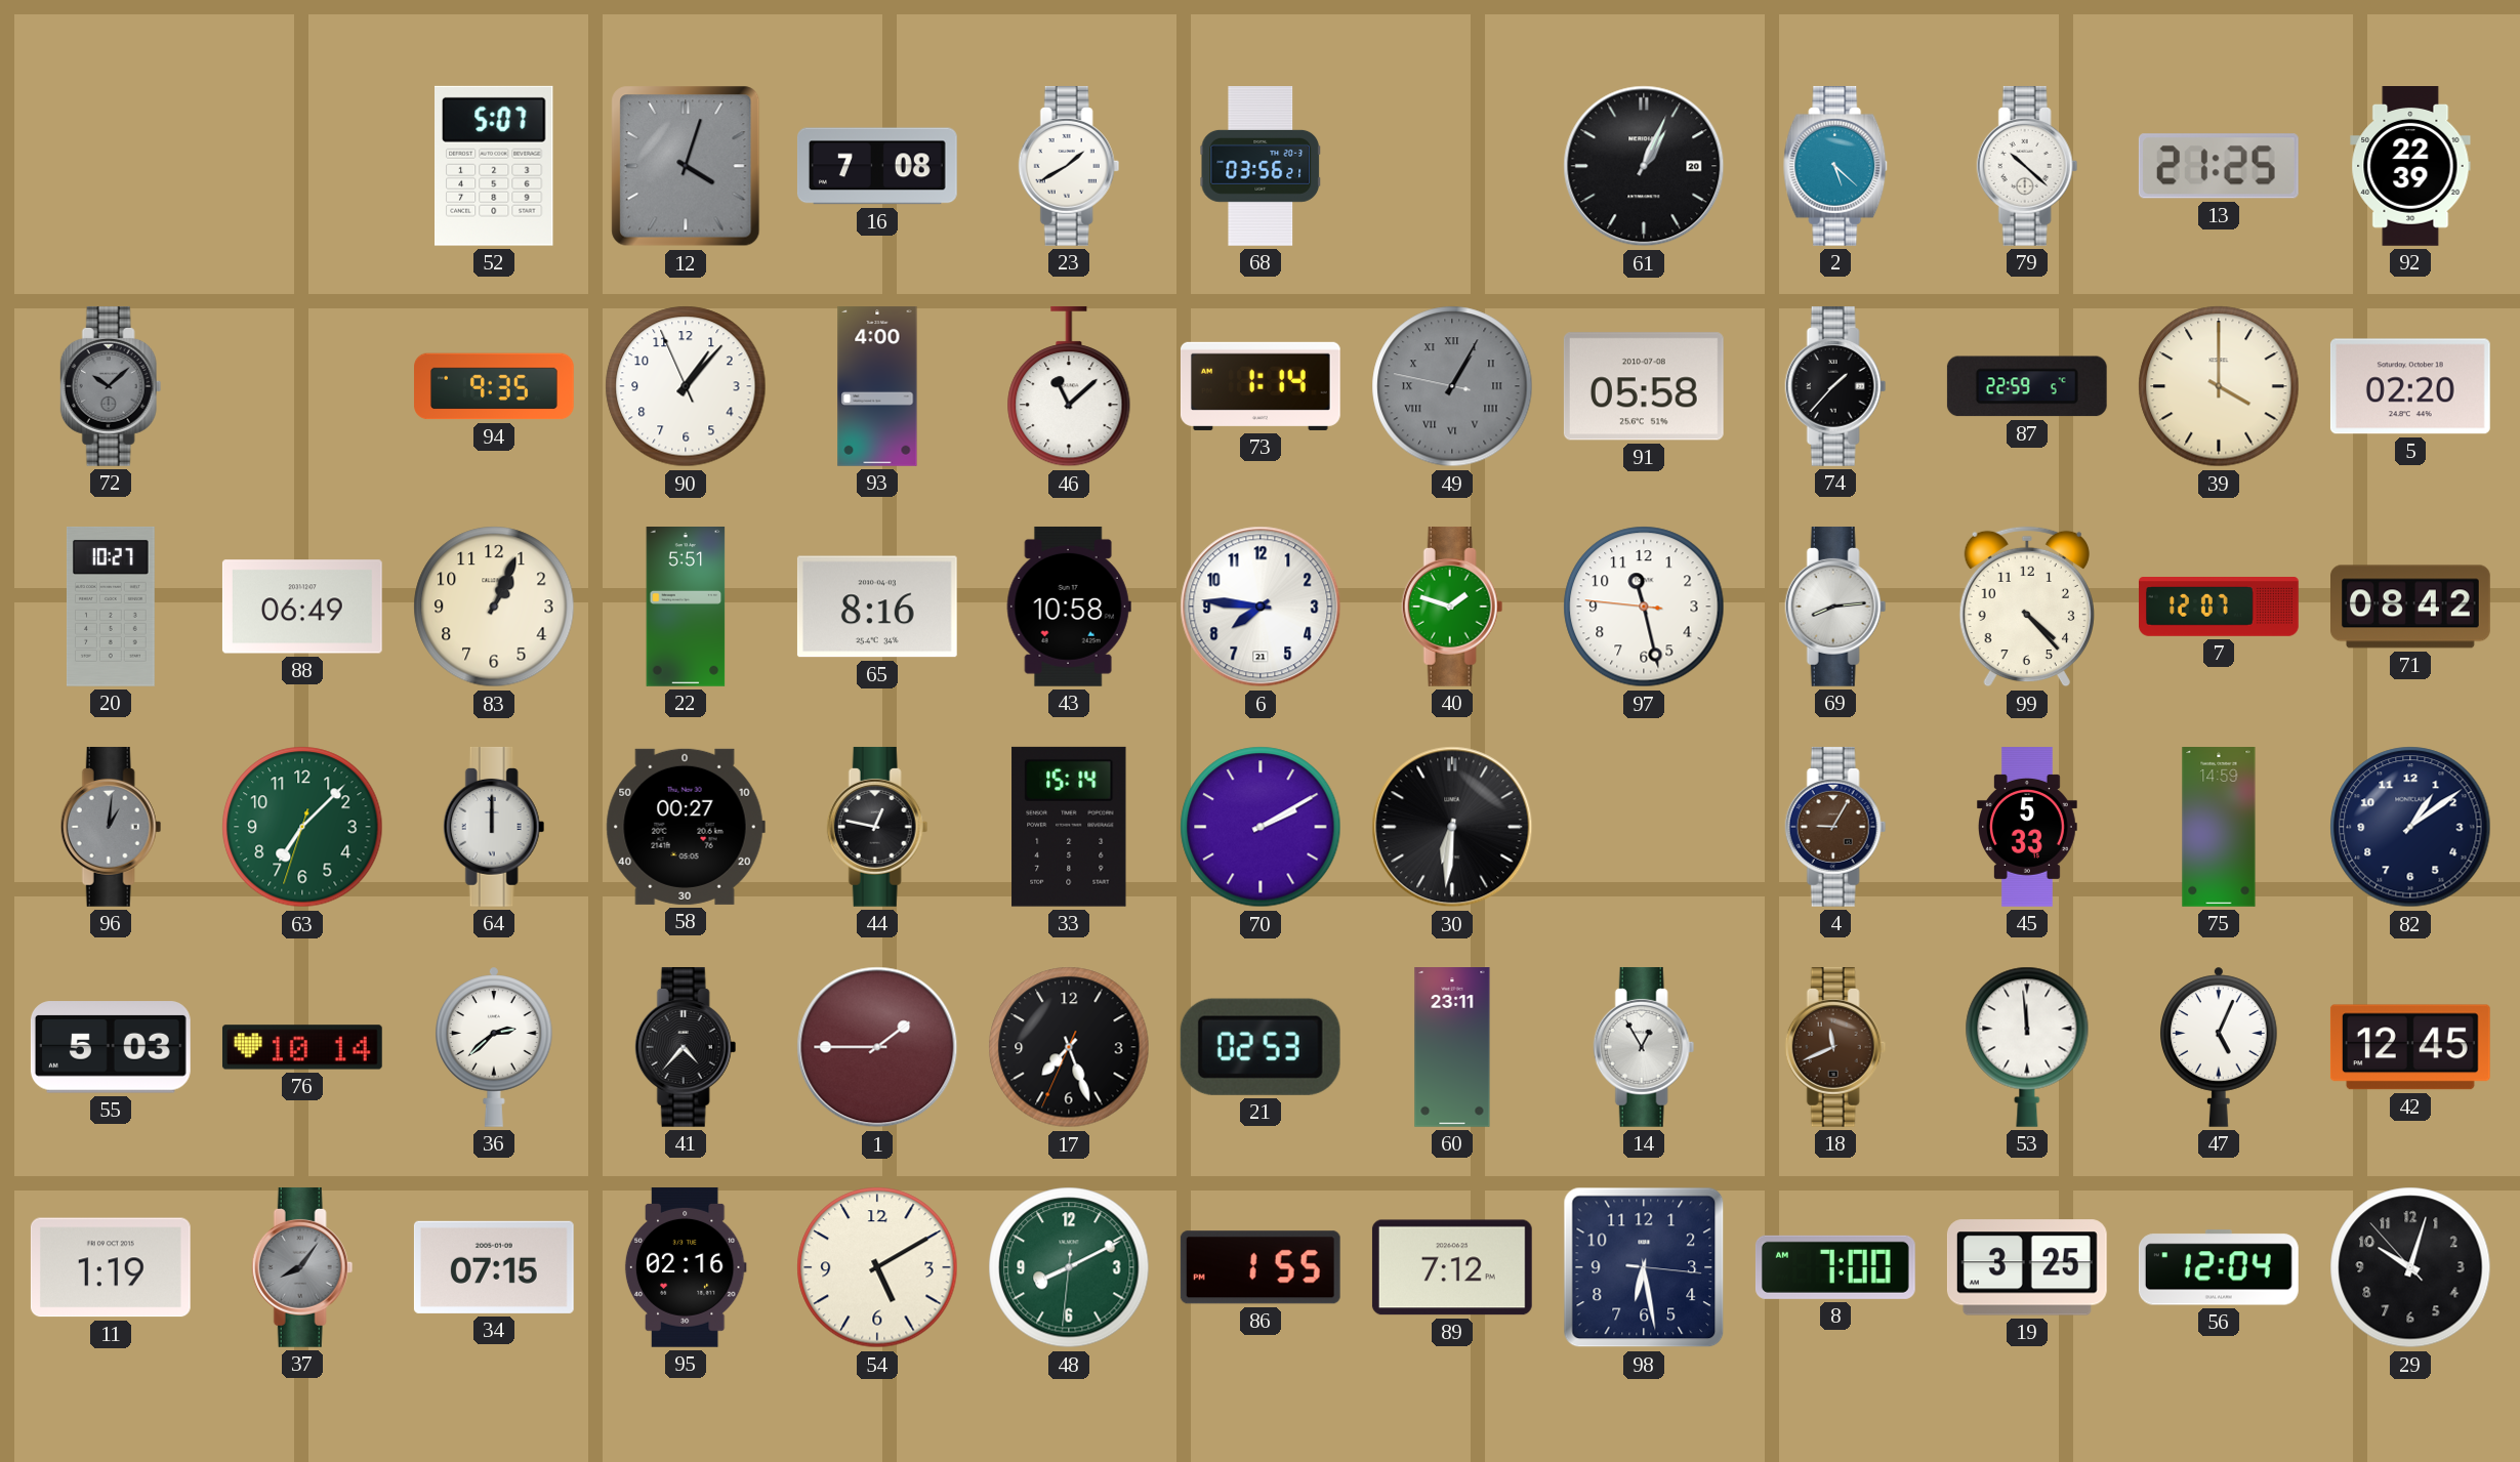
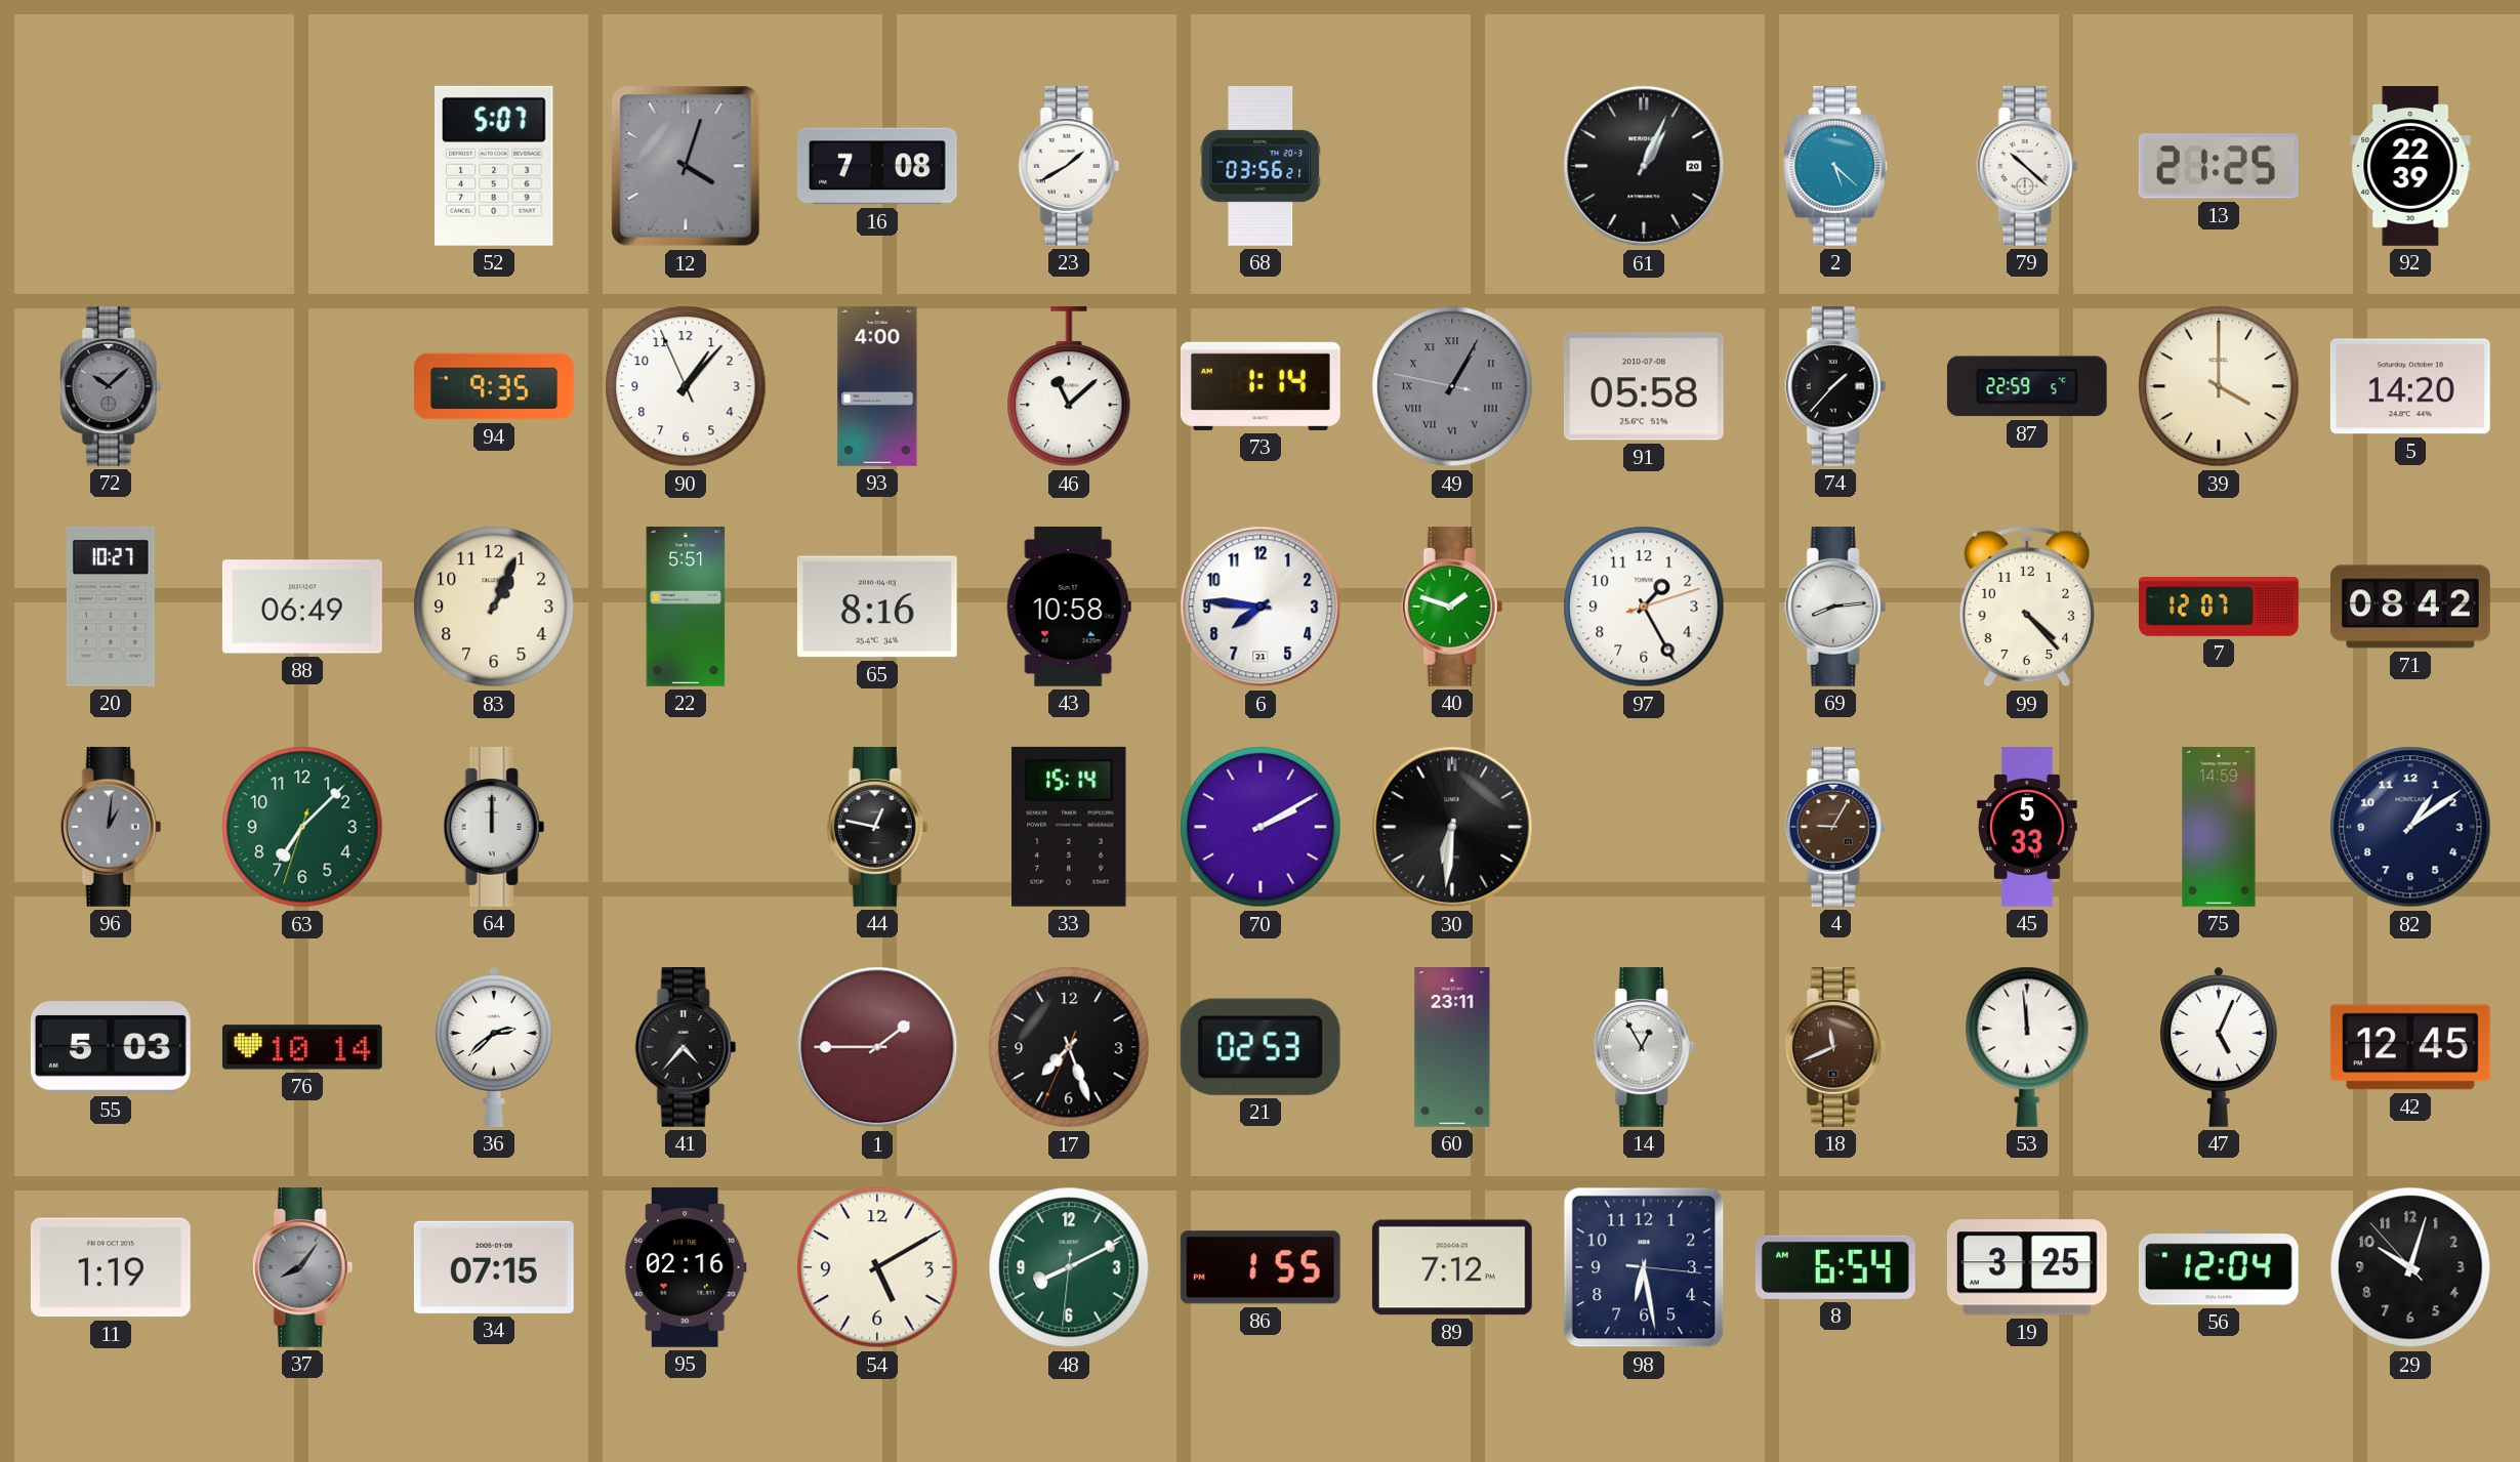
5: 02:20 -> 14:20 (2410, 386)
97: 11:27 -> 1:25 (1644, 607)
58: 00:27 -> none (686, 827)
8: 7:00 -> 6:54 (1835, 1267)
